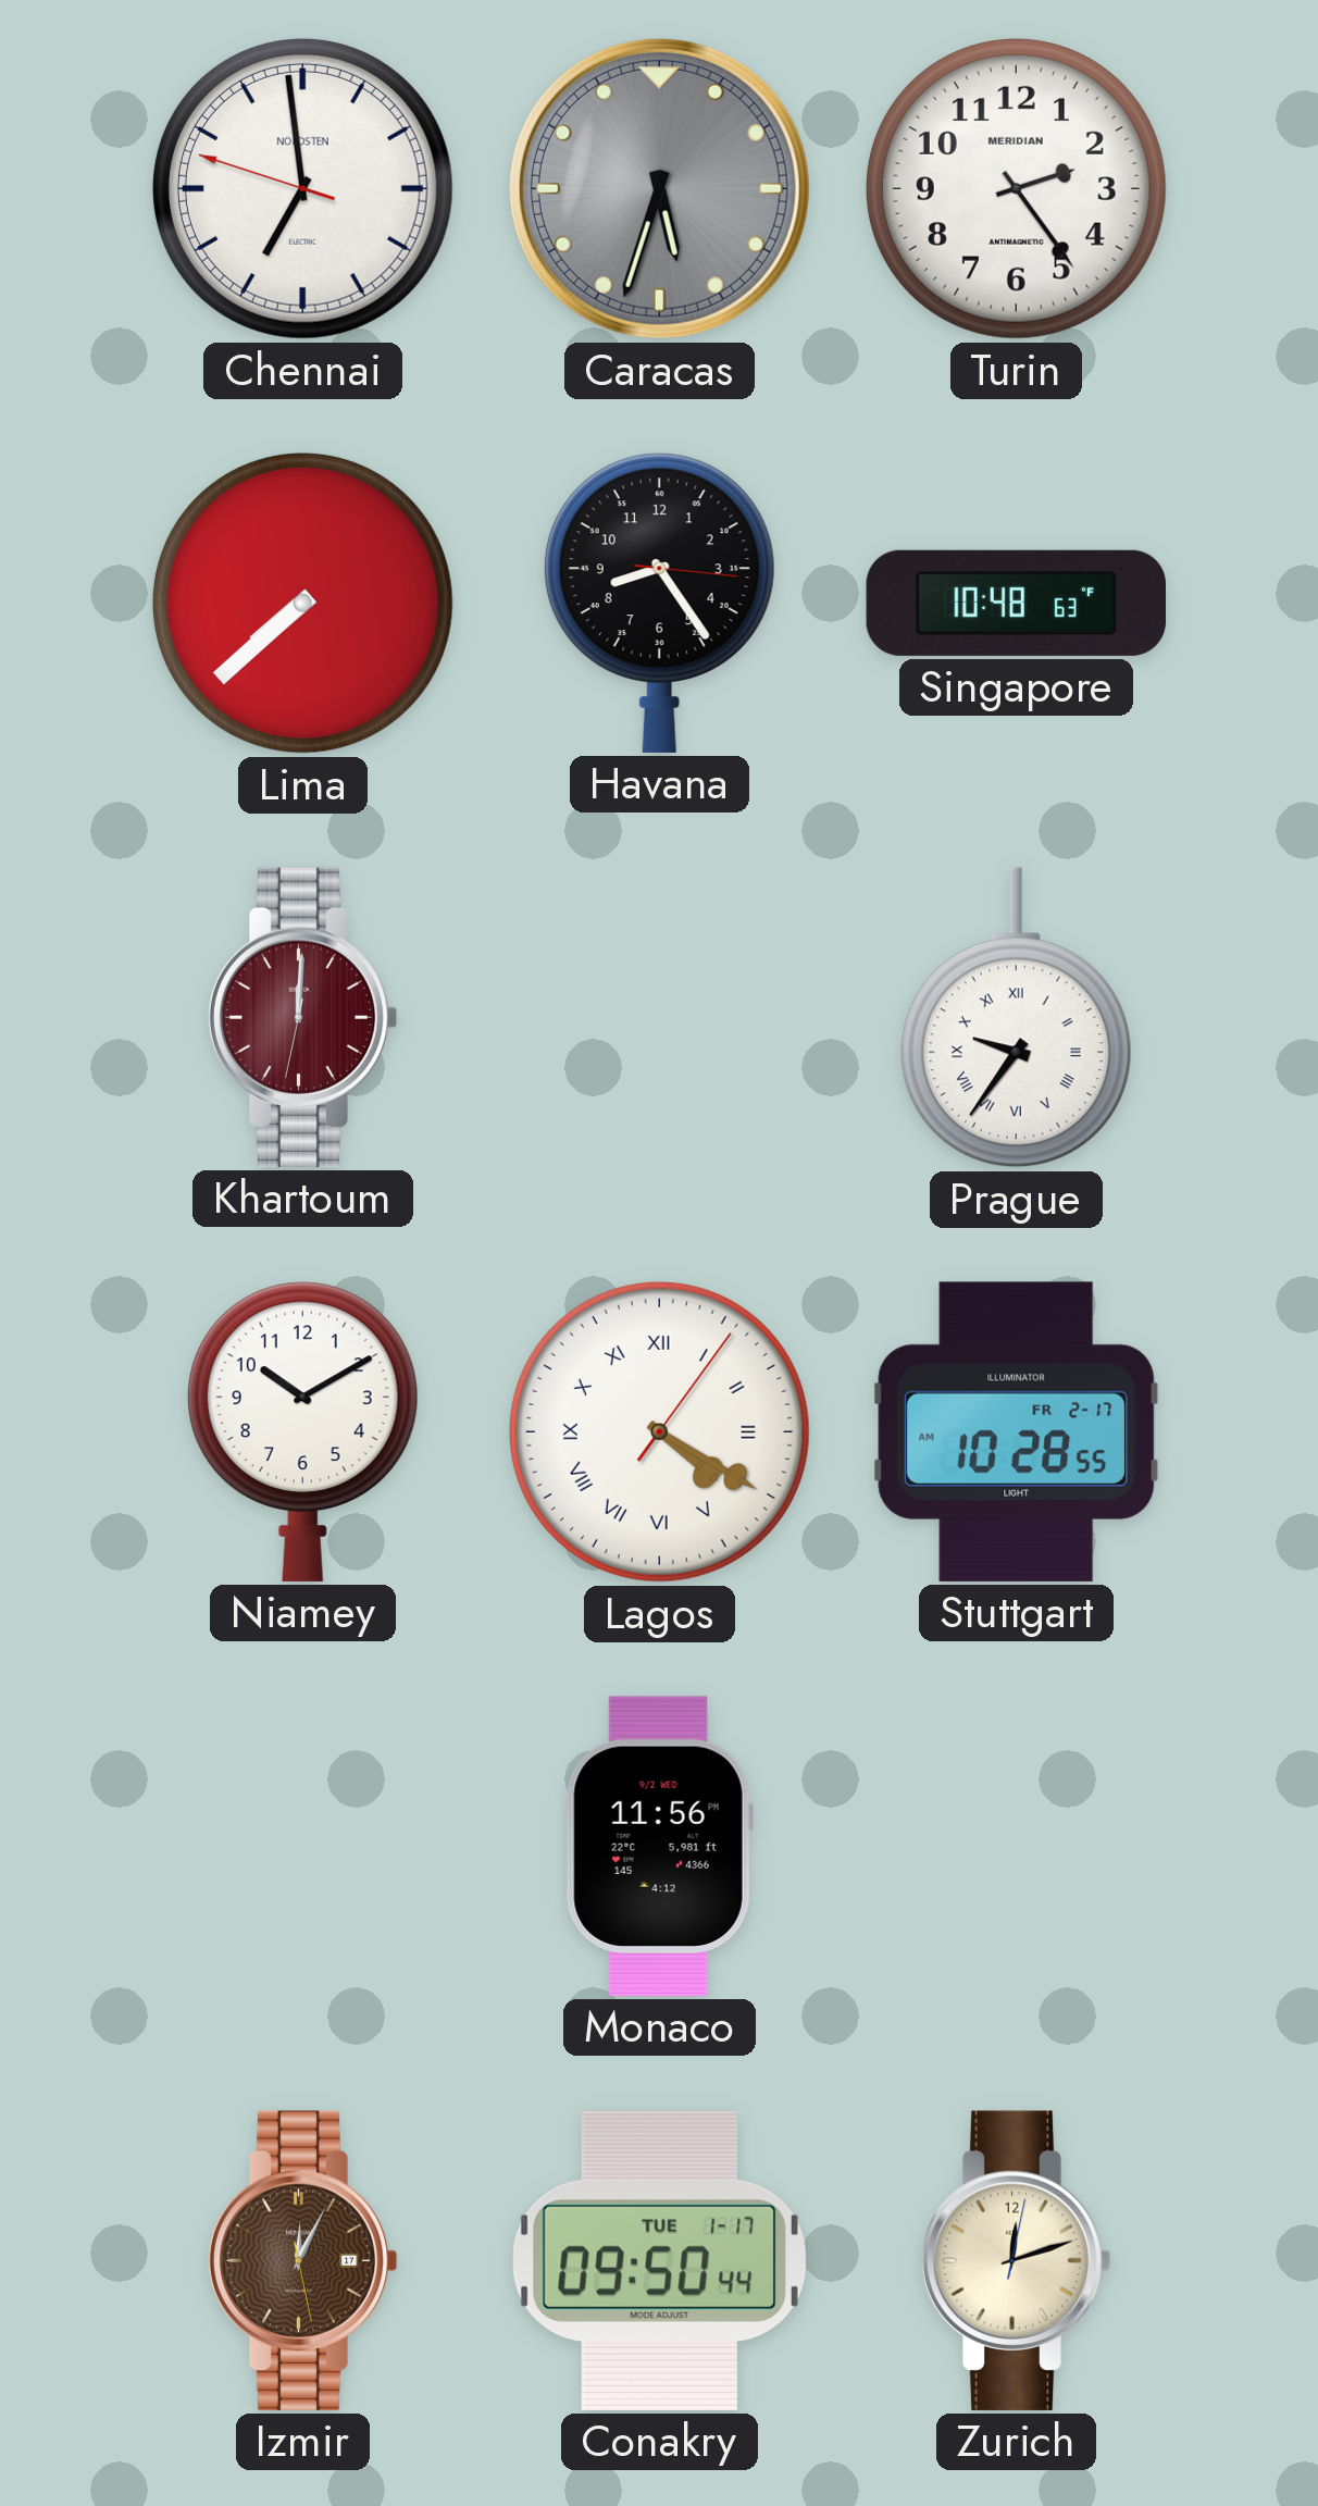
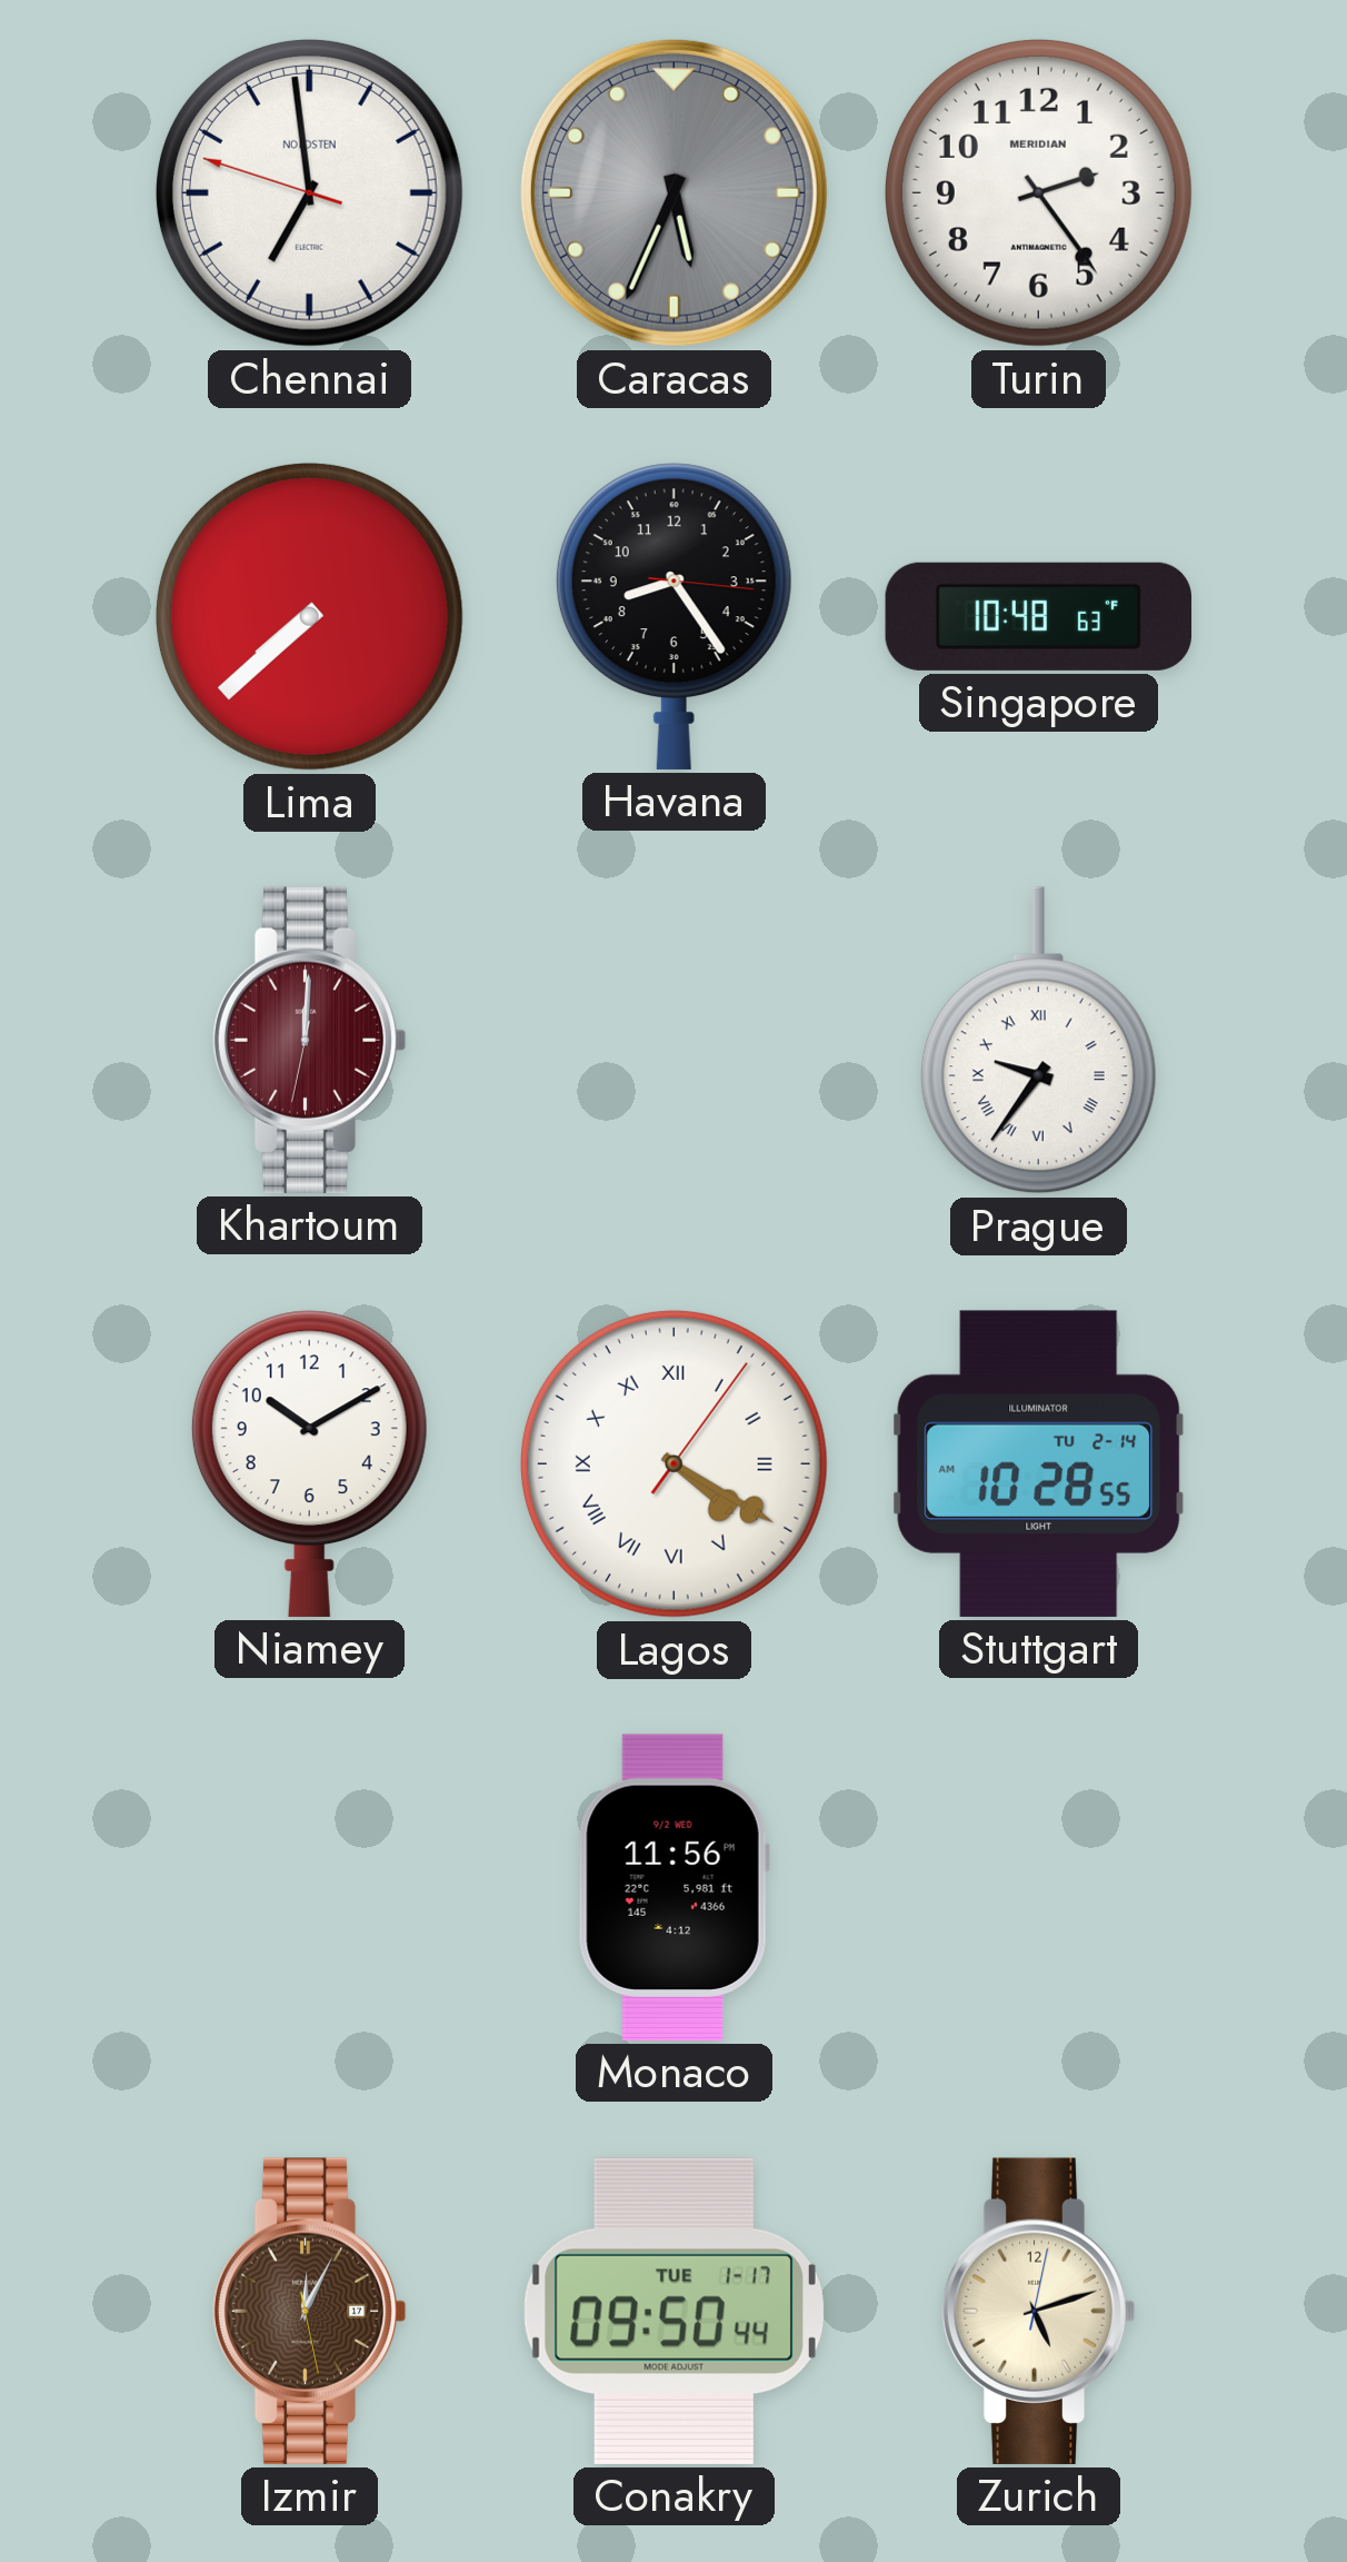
Caracas: 5:33 -> 5:34 (674, 192)
Stuttgart date: FR 2-17 -> TU 2-14 (1039, 1463)
Zurich: 12:12 -> 5:12 (1038, 2311)
